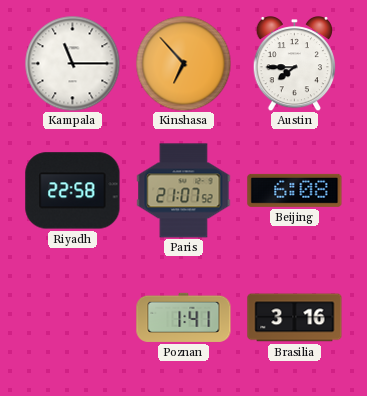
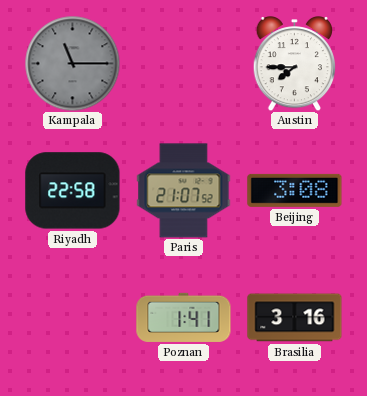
Kampala dial: white -> grey (72, 63)
Kinshasa: 6:53 -> none (183, 63)
Beijing: 6:08 -> 3:08 (295, 190)
